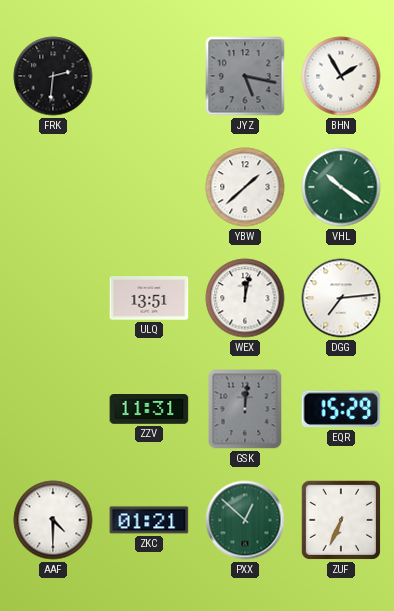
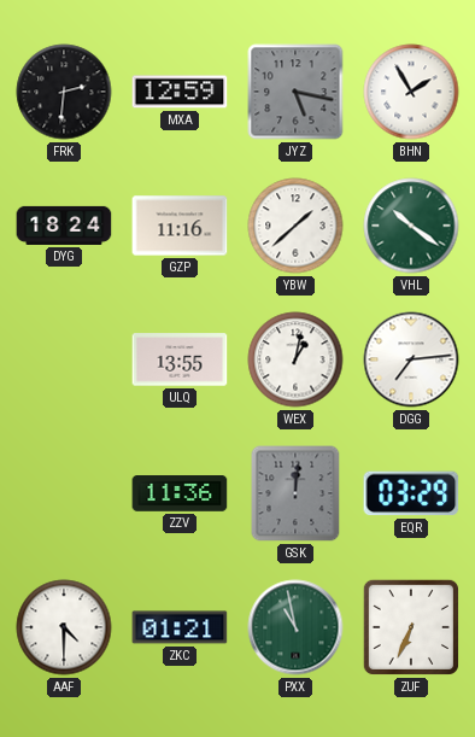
MXA: none -> 12:59 (180, 92)
DYG: none -> 18:24 (64, 226)
GZP: none -> 11:16 (180, 226)
ULQ: 13:51 -> 13:55 (180, 359)
WEX: 12:02 -> 1:02 (295, 359)
ZZV: 11:31 -> 11:36 (180, 493)
EQR: 15:29 -> 03:29 (411, 493)
PXX: 12:52 -> 10:58 (295, 627)
